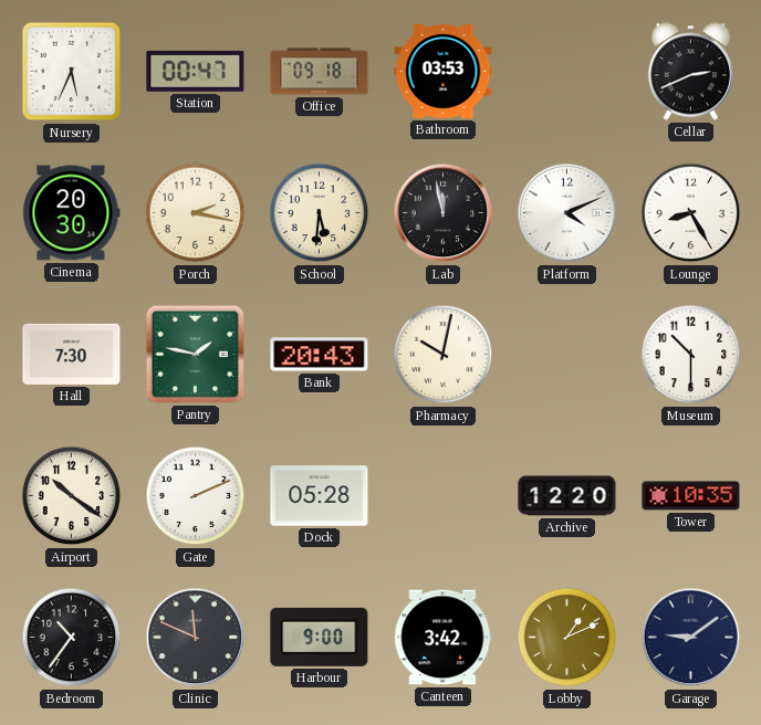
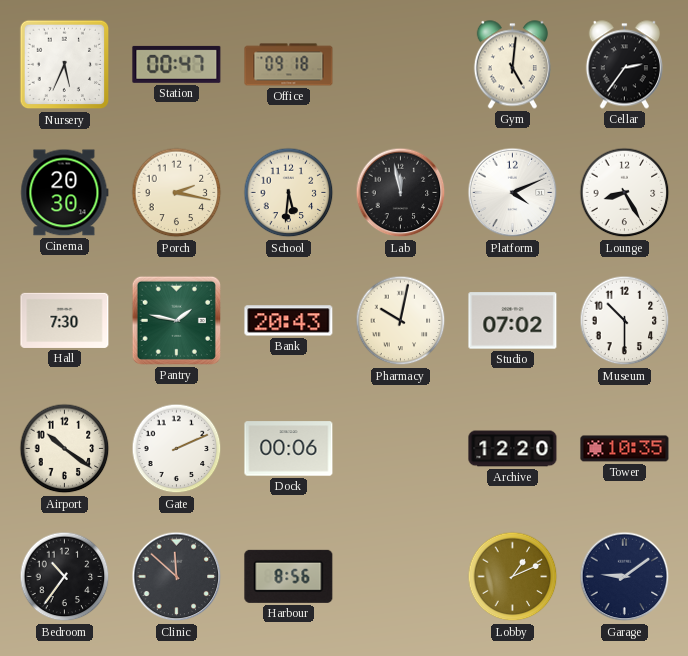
Bathroom: 03:53 -> none (444, 72)
Gym: none -> 5:01 (512, 65)
Cellar: 2:41 -> 2:36 (624, 65)
Studio: none -> 07:02 (513, 321)
Dock: 05:28 -> 00:06 (289, 449)
Clinic: 11:49 -> 11:52 (177, 577)
Harbour: 9:00 -> 8:56 (289, 576)
Canteen: 3:42 -> none (444, 638)
